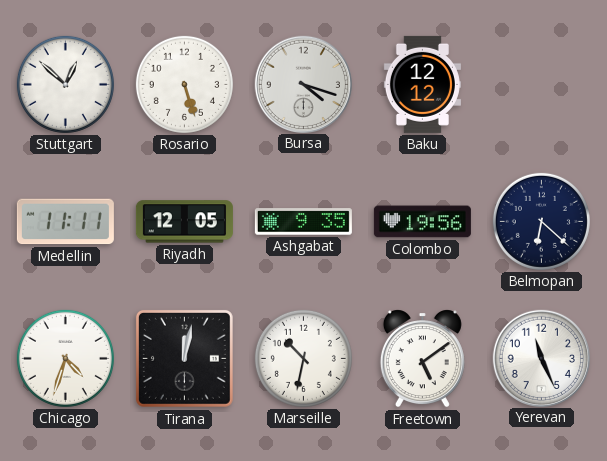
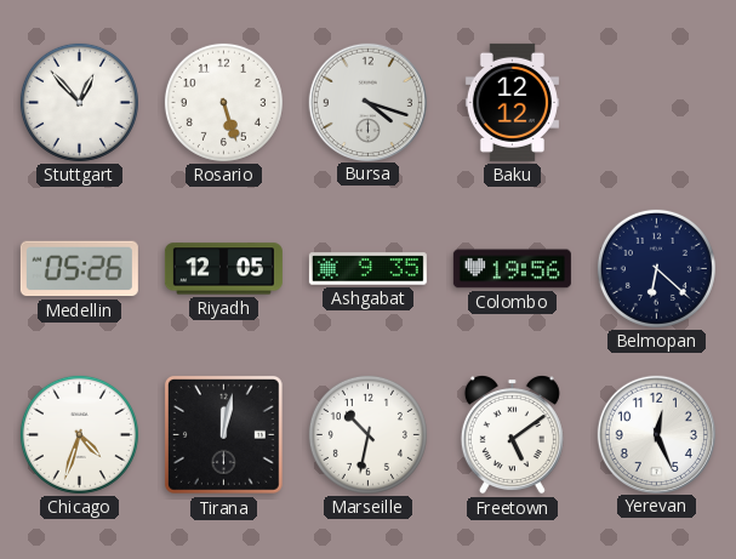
Stuttgart: 12:52 -> 12:53 (79, 102)
Medellin: 11:11 -> 05:26 (79, 269)
Yerevan: 11:26 -> 12:26 (656, 434)
